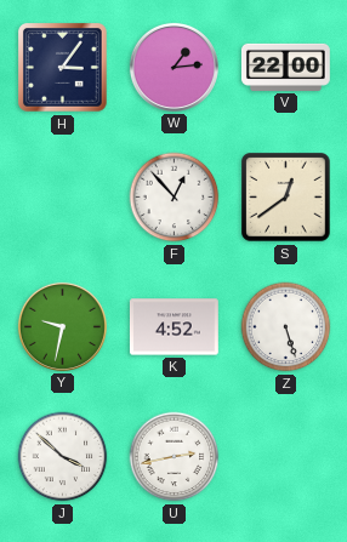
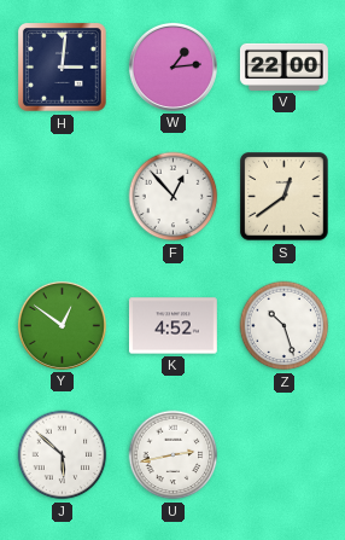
H: 3:06 -> 3:01 (63, 68)
Y: 9:32 -> 12:51 (62, 325)
Z: 5:27 -> 10:27 (285, 326)
J: 3:52 -> 5:52 (63, 455)
